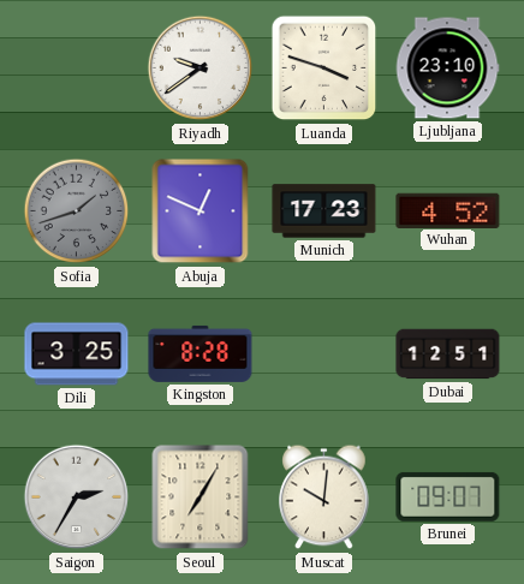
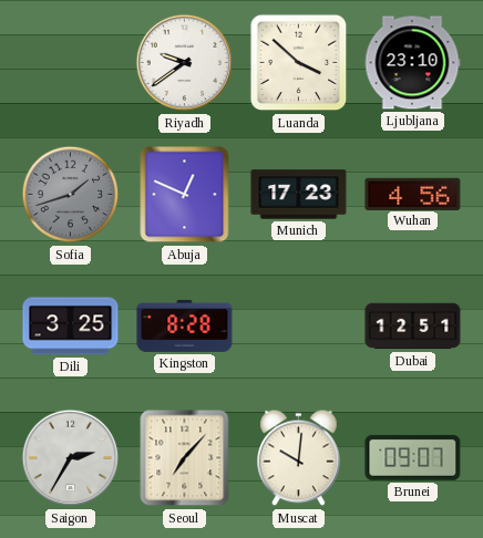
Luanda: 3:48 -> 3:52 (299, 63)
Wuhan: 4:52 -> 4:56 (413, 194)
Seoul: 7:05 -> 7:07 (185, 458)
